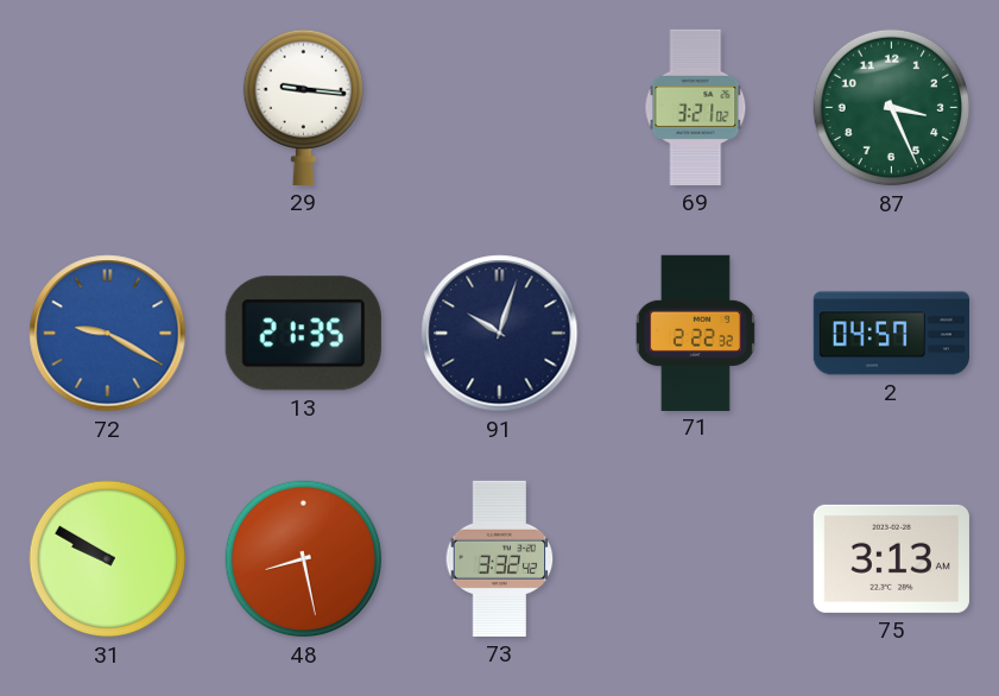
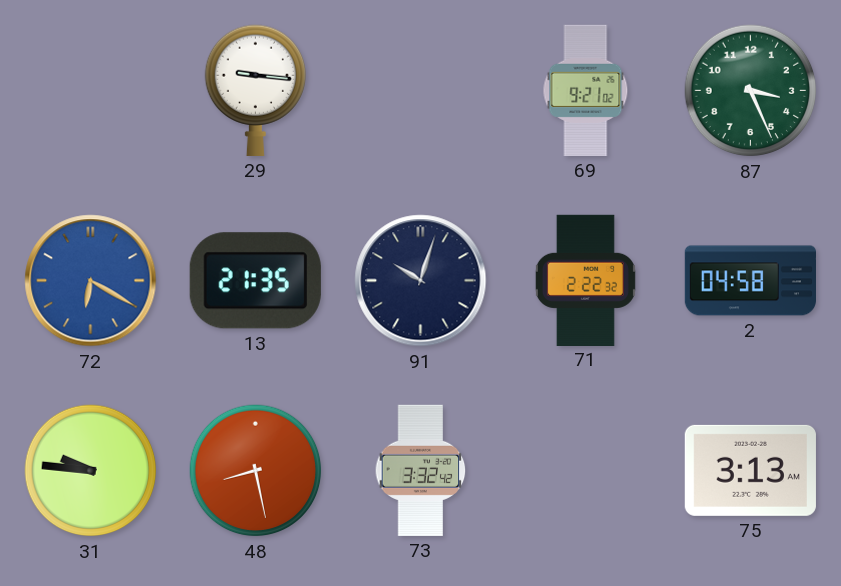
69: 3:21 -> 9:21 (586, 90)
72: 9:20 -> 6:20 (91, 281)
2: 04:57 -> 04:58 (750, 281)
31: 9:50 -> 9:46 (91, 471)
